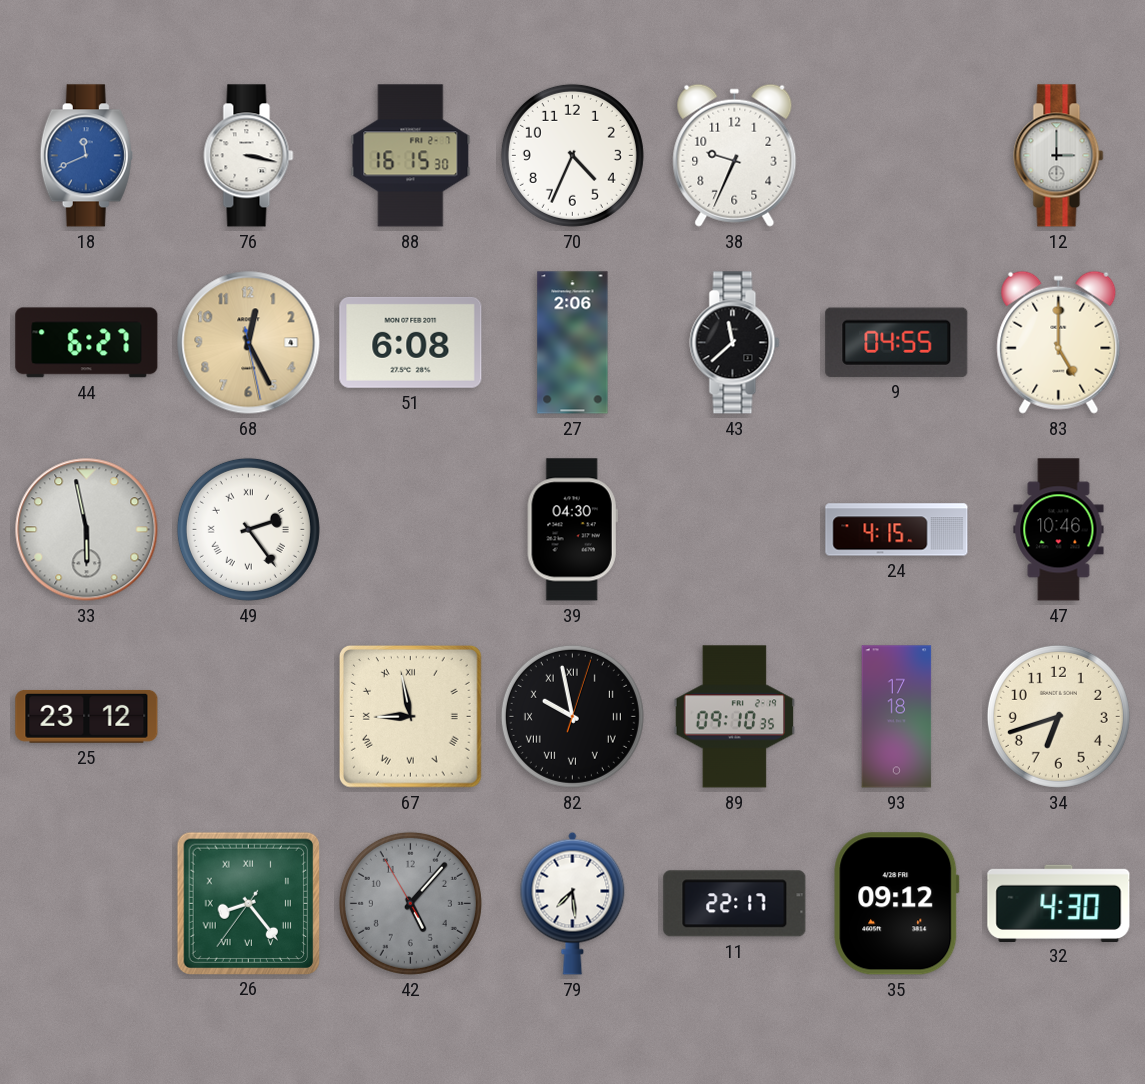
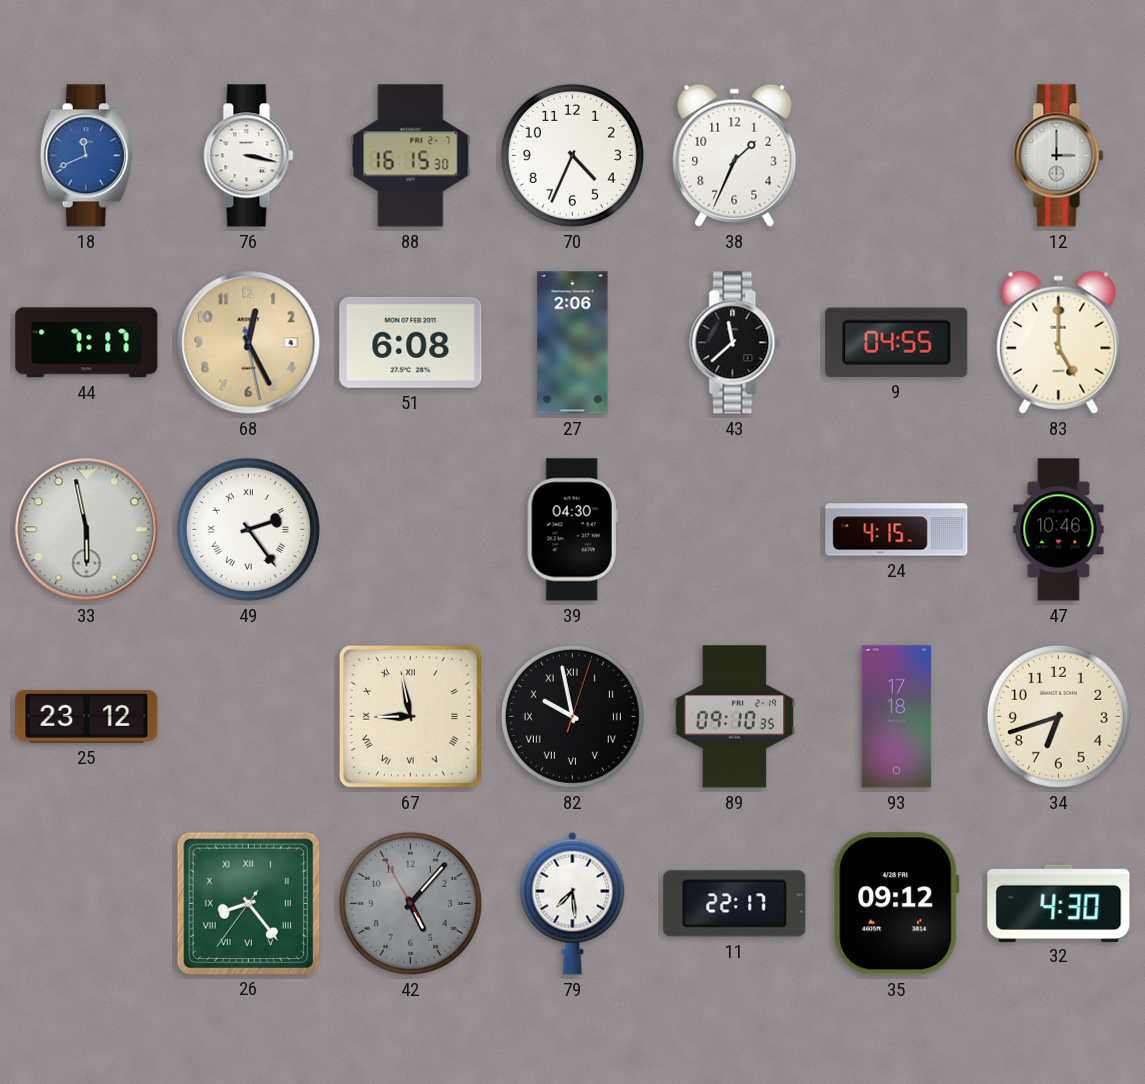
38: 9:34 -> 1:34 (735, 155)
44: 6:27 -> 7:17 (87, 343)
